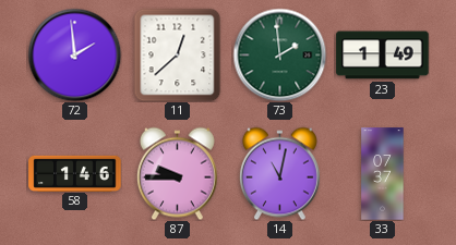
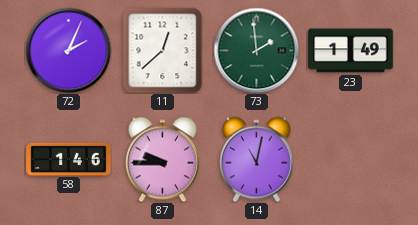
72: 1:59 -> 2:04 (68, 50)
33: 07:37 -> none (383, 174)
